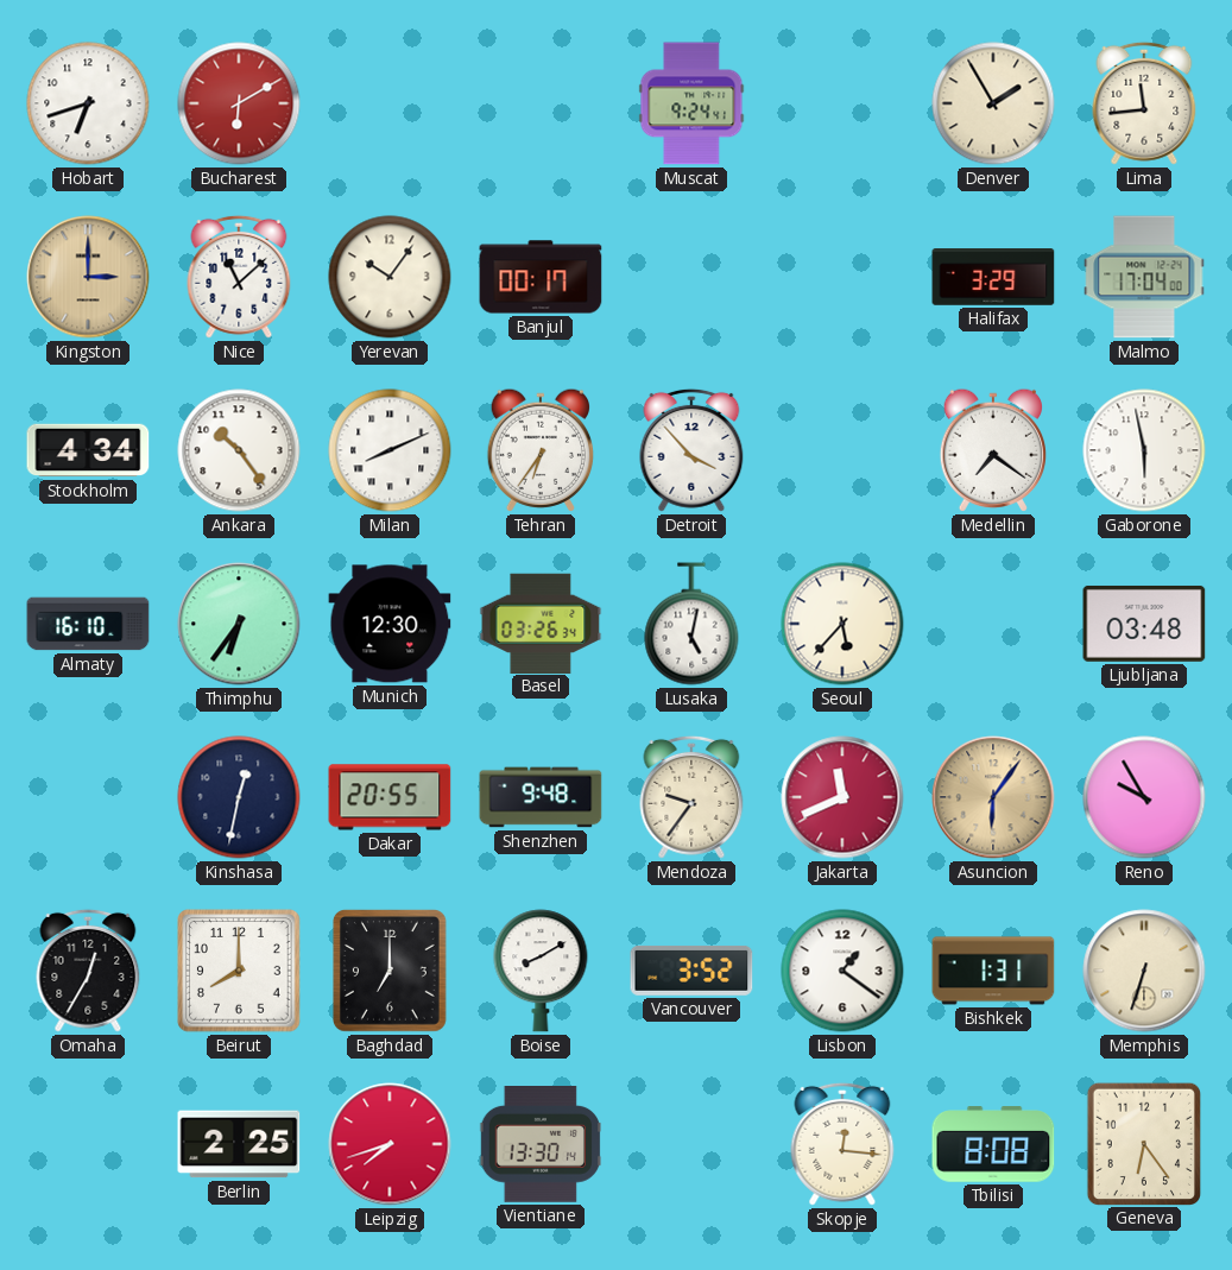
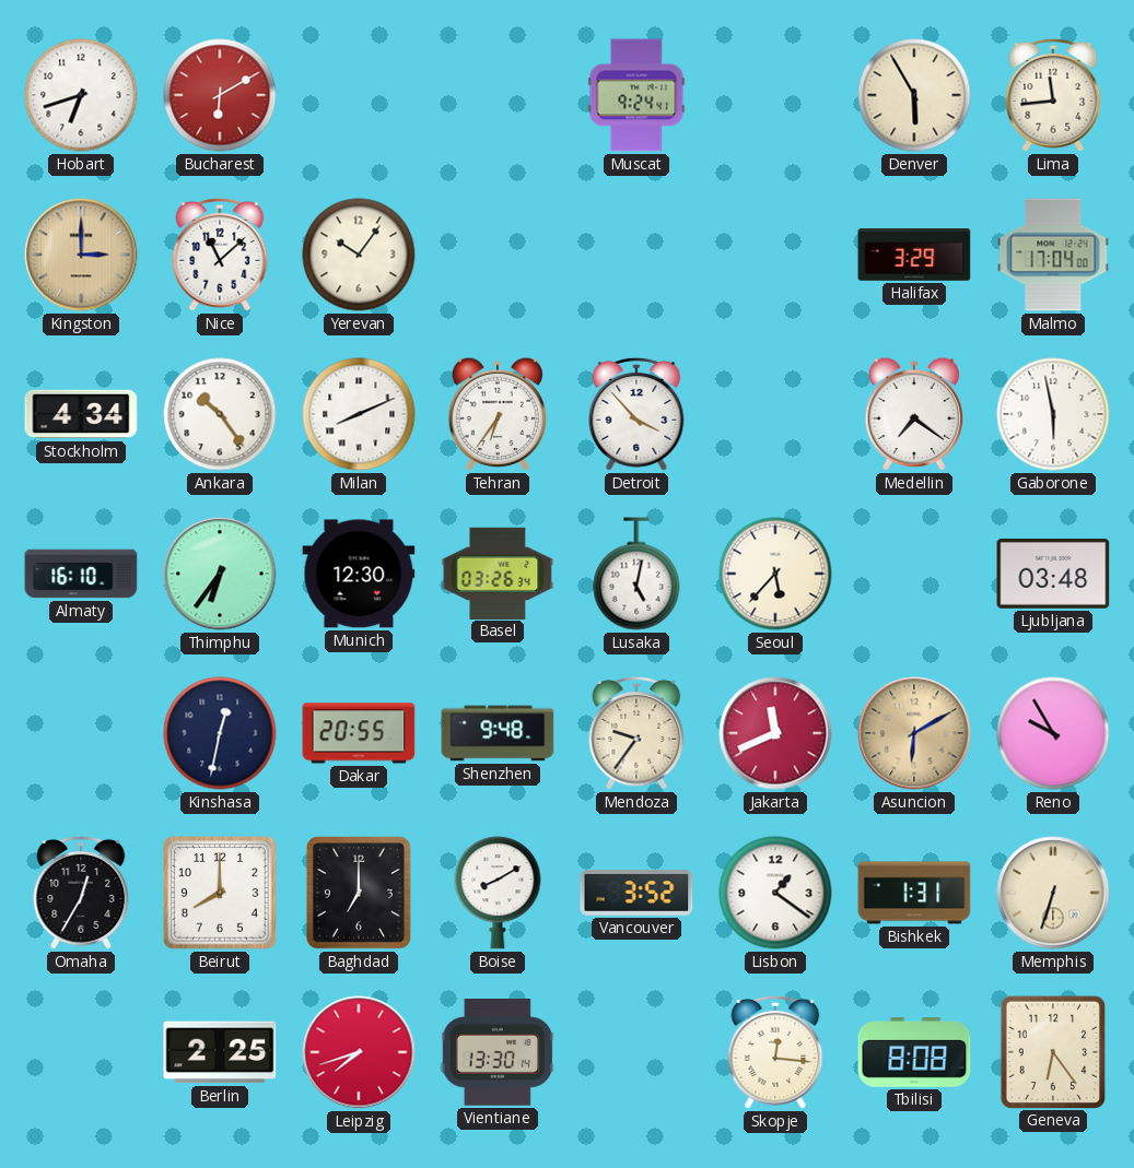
Denver: 1:55 -> 5:55 (914, 95)
Banjul: 00:17 -> none (541, 277)
Asuncion: 6:06 -> 6:10 (914, 733)
